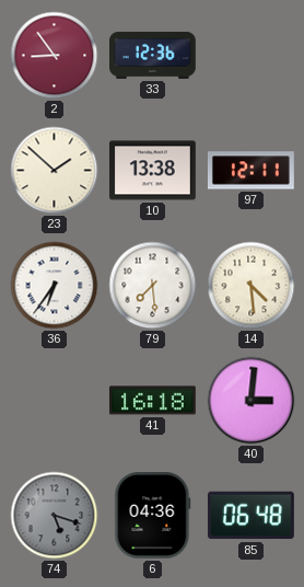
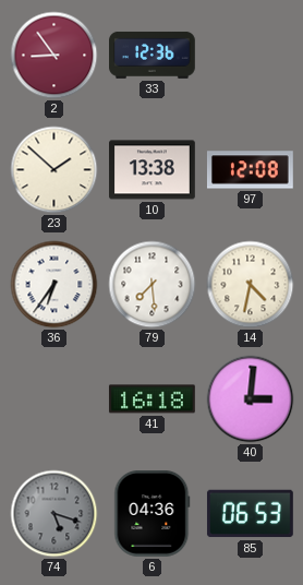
97: 12:11 -> 12:08 (250, 170)
14: 4:29 -> 4:32 (251, 285)
85: 06:48 -> 06:53 (250, 514)
